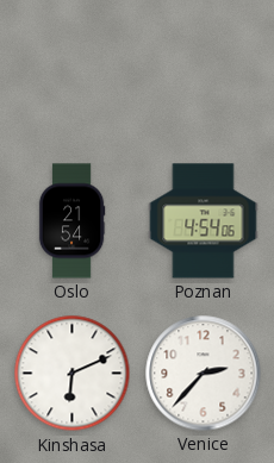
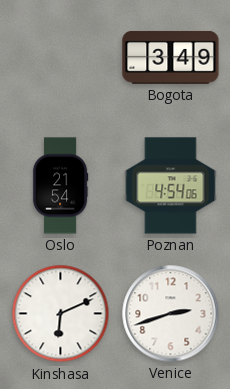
Bogota: none -> 3:49 (171, 57)
Venice: 2:37 -> 2:42 (171, 314)
